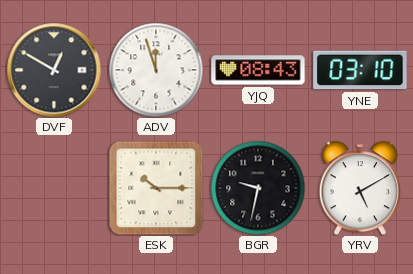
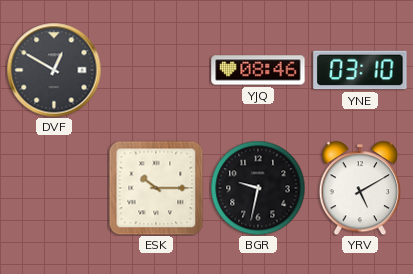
ADV: 11:57 -> none (156, 70)
YJQ: 08:43 -> 08:46 (258, 70)
